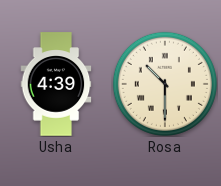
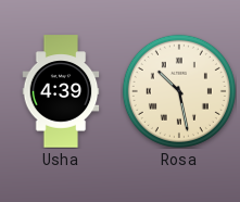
Rosa: 10:30 -> 10:28 (179, 91)
